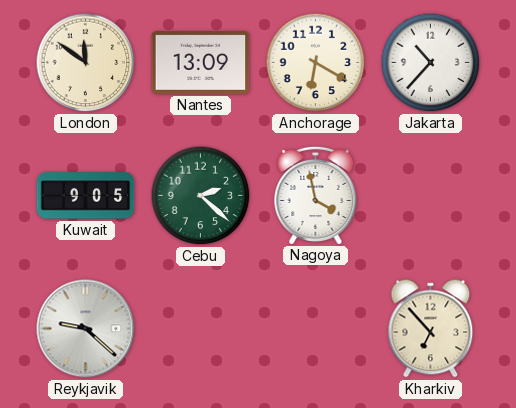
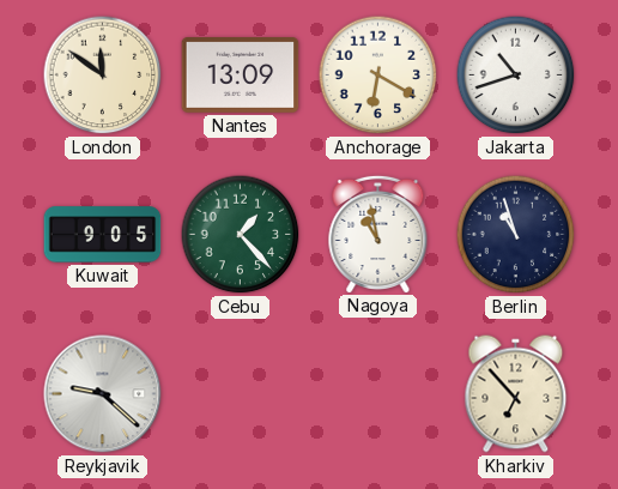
Jakarta: 10:37 -> 10:42 (516, 76)
Cebu: 2:22 -> 1:23 (241, 235)
Nagoya: 3:58 -> 10:58 (378, 234)
Berlin: none -> 10:57 (516, 235)
